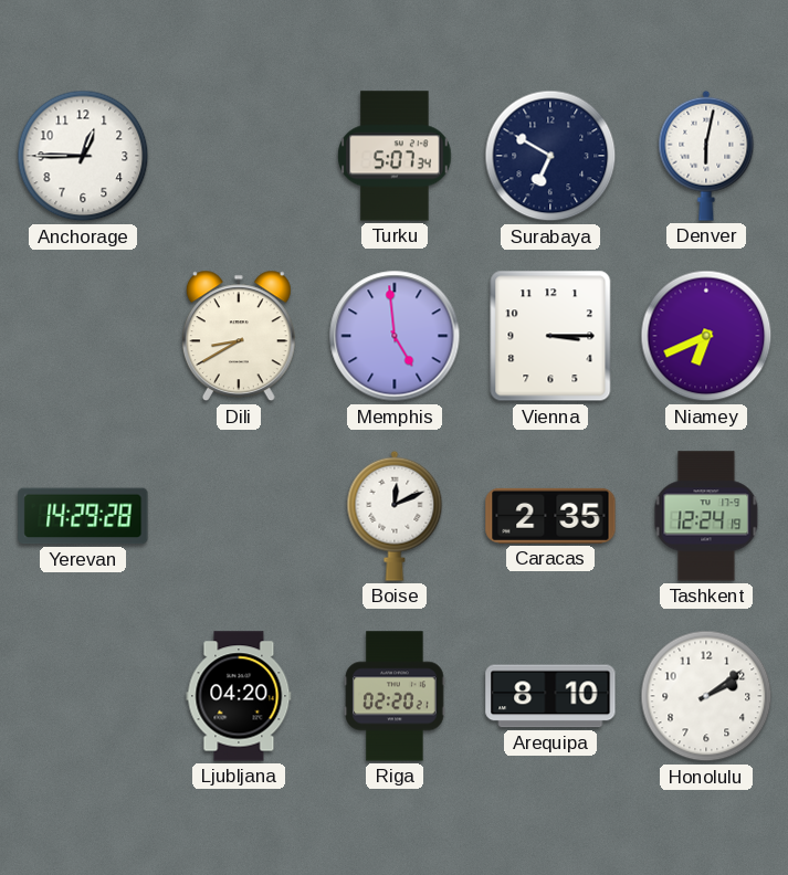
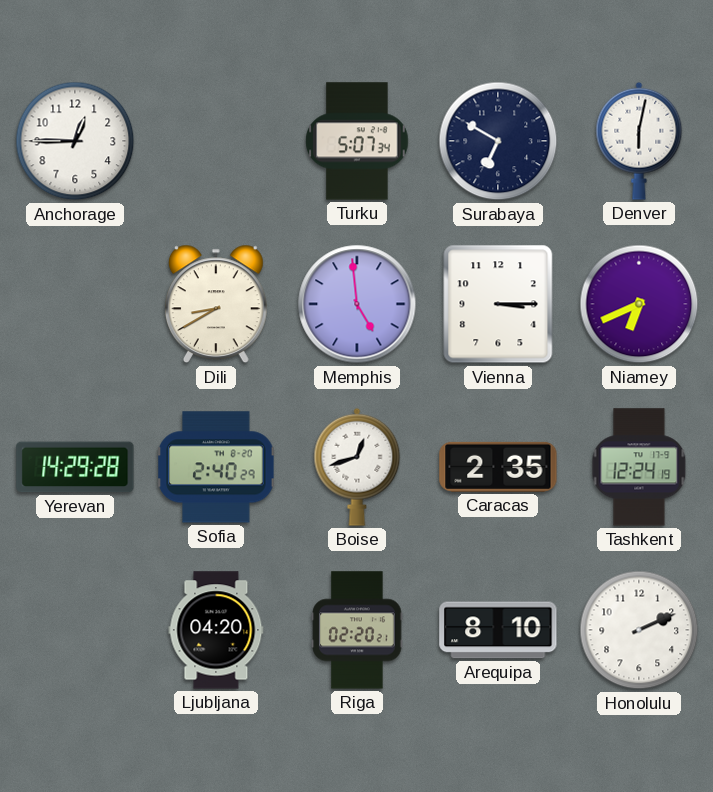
Sofia: none -> 2:40 (216, 467)
Boise: 12:11 -> 12:42 (357, 467)
Honolulu: 2:09 -> 2:11 (639, 630)
